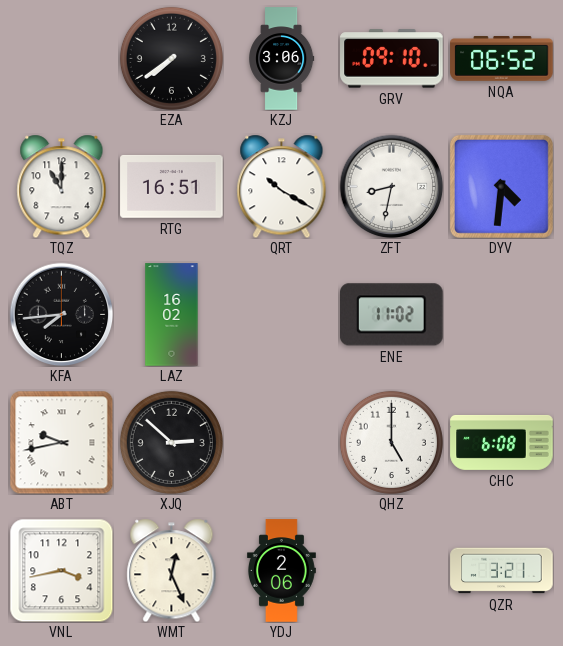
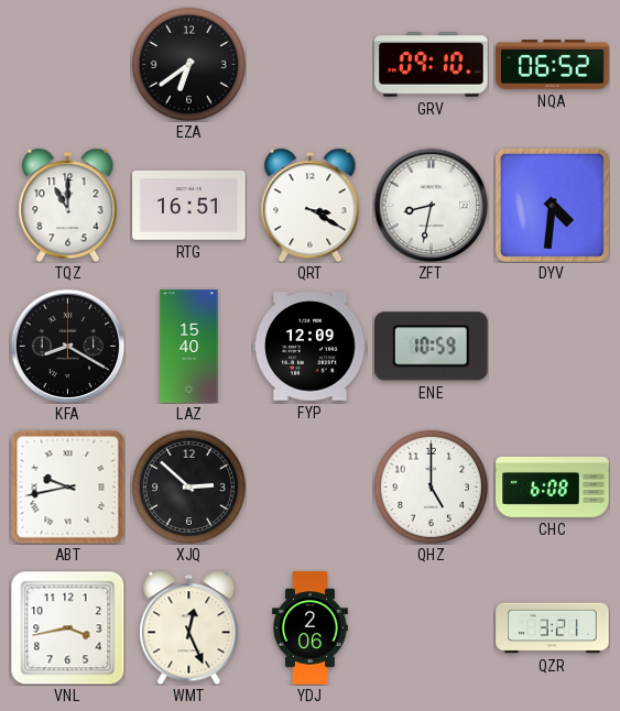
EZA: 7:39 -> 6:39 (188, 64)
KZJ: 3:06 -> none (282, 59)
QRT: 10:20 -> 3:20 (311, 205)
KFA: 7:44 -> 8:20 (67, 346)
LAZ: 16:02 -> 15:40 (189, 347)
FYP: none -> 12:09 (311, 347)
ENE: 11:02 -> 10:59 (432, 347)
